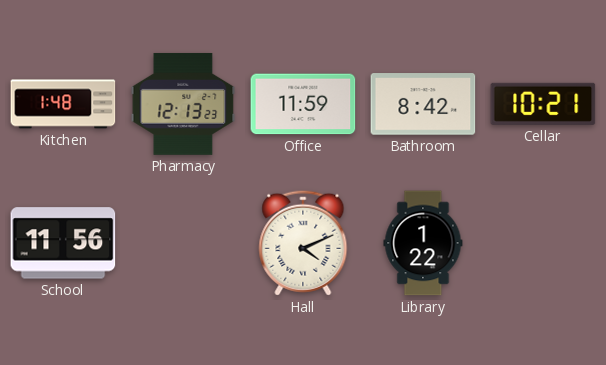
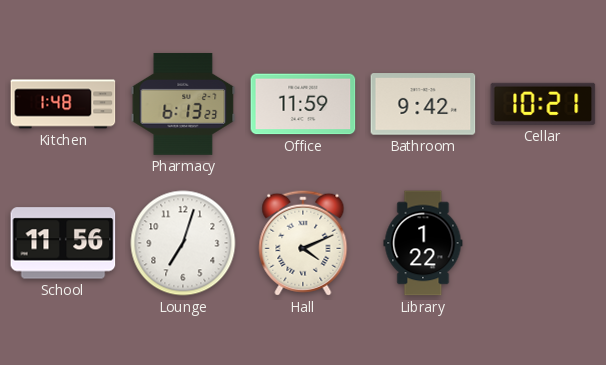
Pharmacy: 12:13 -> 6:13 (183, 104)
Bathroom: 8:42 -> 9:42 (423, 104)
Lounge: none -> 7:03 (183, 243)
